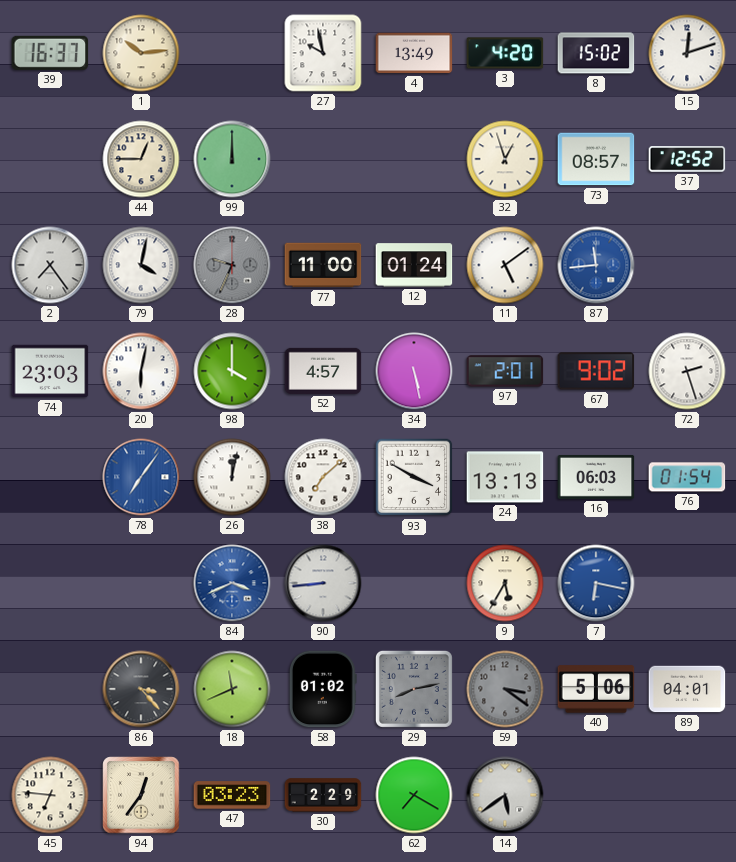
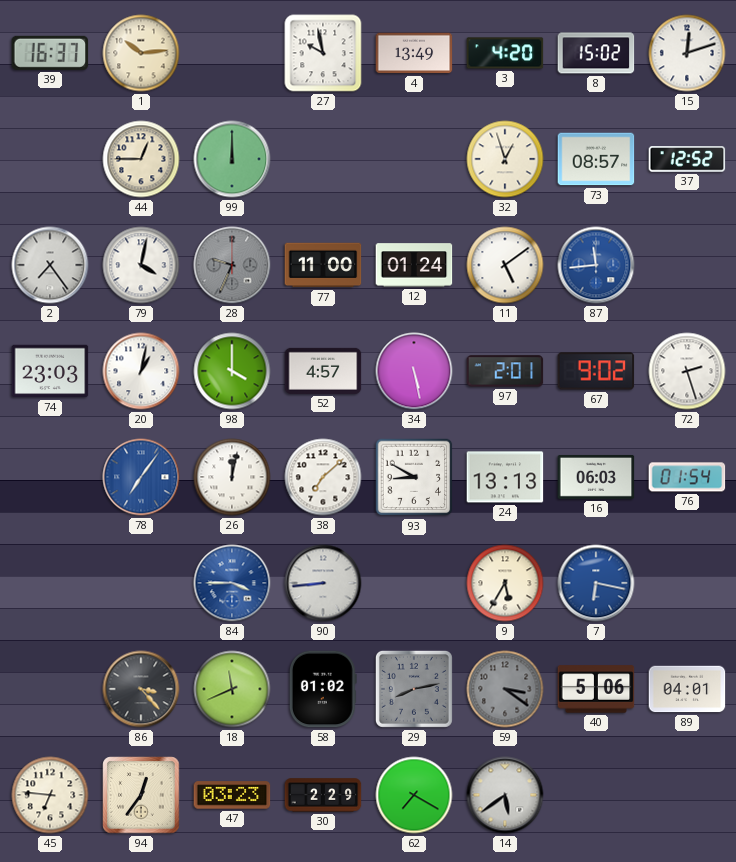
20: 6:02 -> 1:02 (141, 371)
93: 3:50 -> 8:50 (414, 477)
84: 3:41 -> 3:45 (232, 583)
